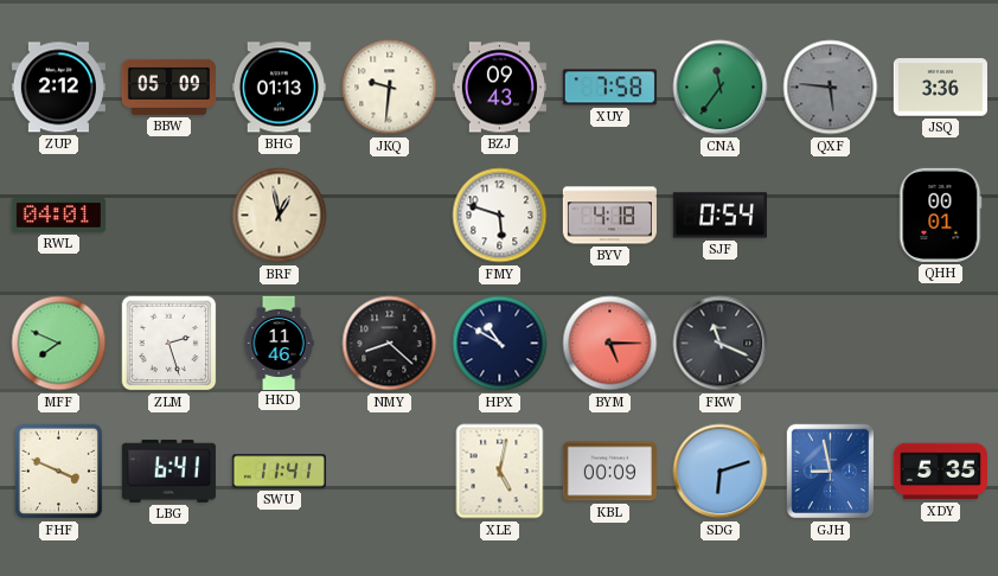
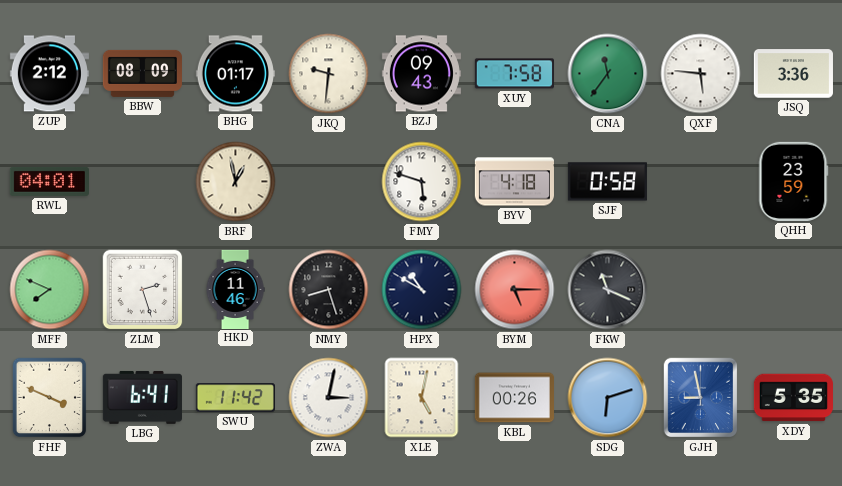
BBW: 05:09 -> 08:09 (142, 73)
BHG: 01:13 -> 01:17 (235, 74)
QXF dial: grey -> white (701, 74)
SJF: 0:54 -> 0:58 (607, 182)
QHH: 00:01 -> 23:59 (794, 181)
NMY: 8:22 -> 8:27 (329, 290)
SWU: 11:41 -> 11:42 (235, 398)
ZWA: none -> 3:02 (329, 398)
KBL: 00:09 -> 00:26 (514, 398)
